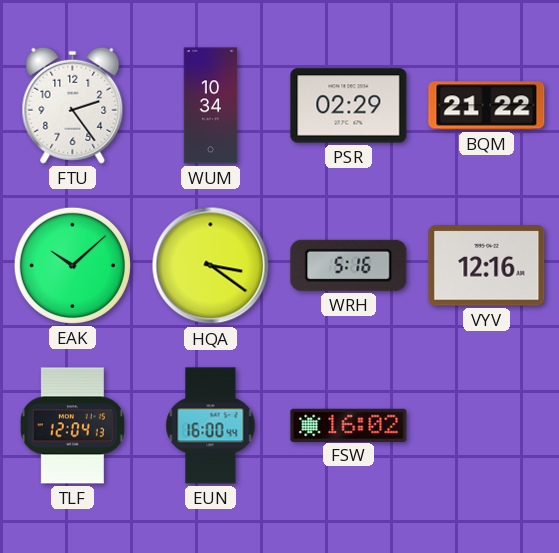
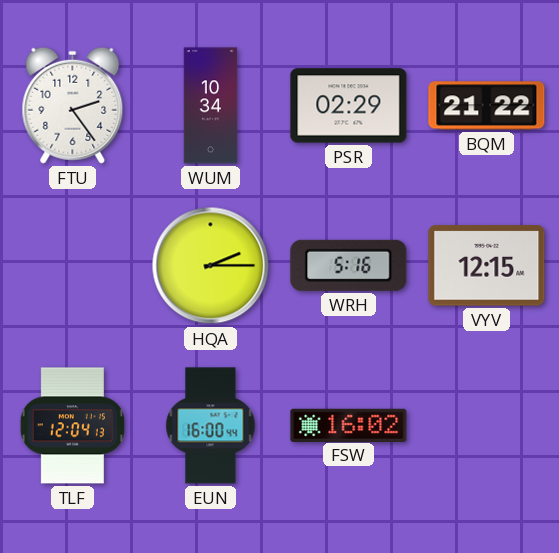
EAK: 10:08 -> none (72, 265)
HQA: 3:21 -> 2:15 (211, 266)
VYV: 12:16 -> 12:15 (487, 266)
